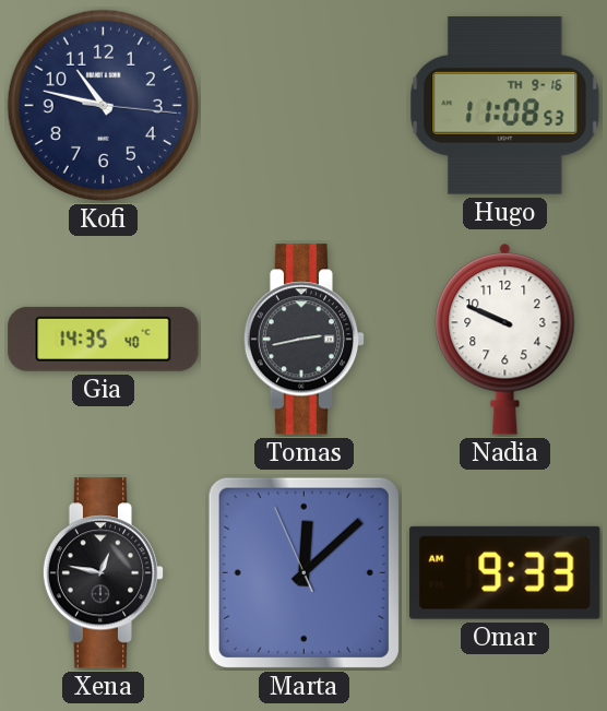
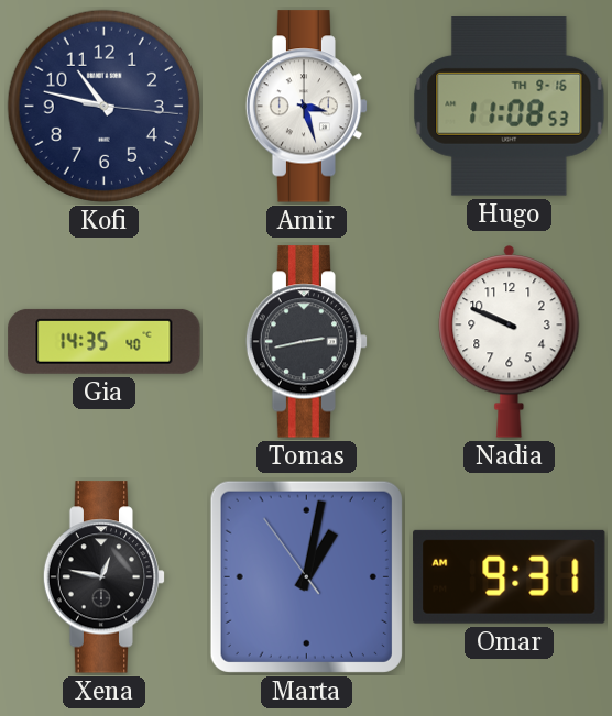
Amir: none -> 3:27 (307, 107)
Marta: 12:07 -> 1:01 (306, 576)
Omar: 9:33 -> 9:31 (510, 576)
